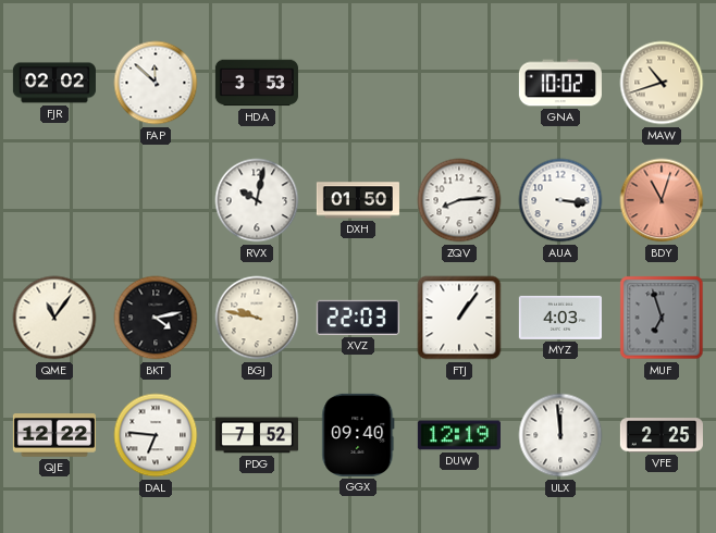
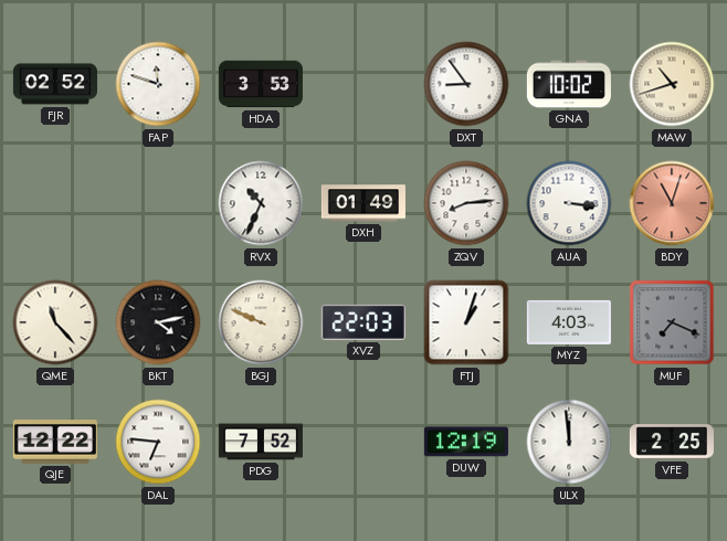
FJR: 02:02 -> 02:52 (55, 84)
FAP: 11:52 -> 11:48 (158, 84)
DXT: none -> 8:54 (466, 84)
RVX: 10:02 -> 10:34 (261, 203)
DXH: 01:50 -> 01:49 (363, 203)
QME: 11:06 -> 11:23 (55, 322)
BGJ: 9:47 -> 9:49 (261, 322)
FTJ: 1:06 -> 1:03 (466, 322)
MUF: 6:57 -> 7:19 (672, 322)
GGX: 09:40 -> none (358, 435)
